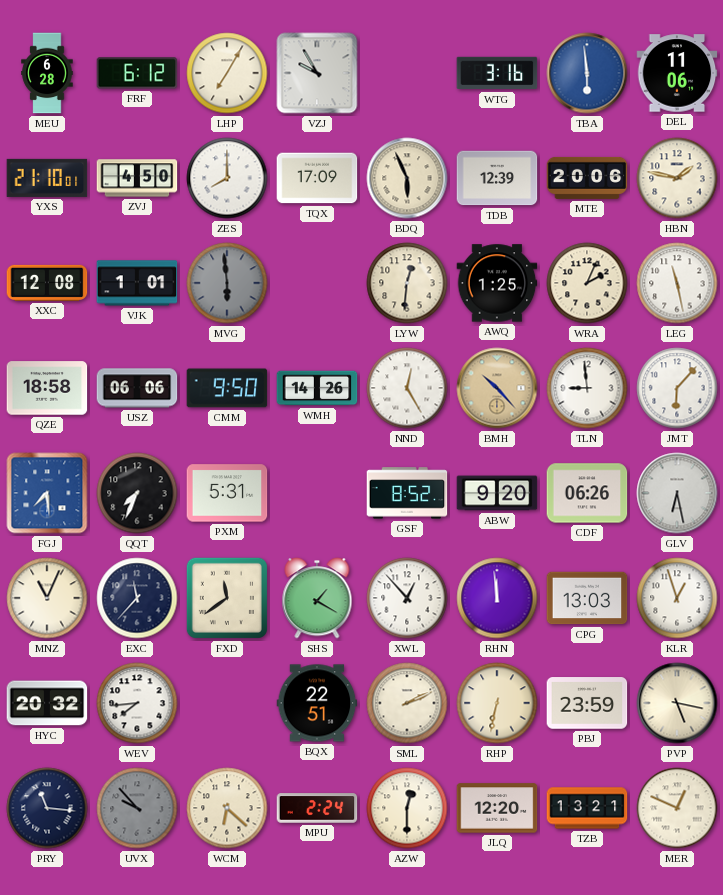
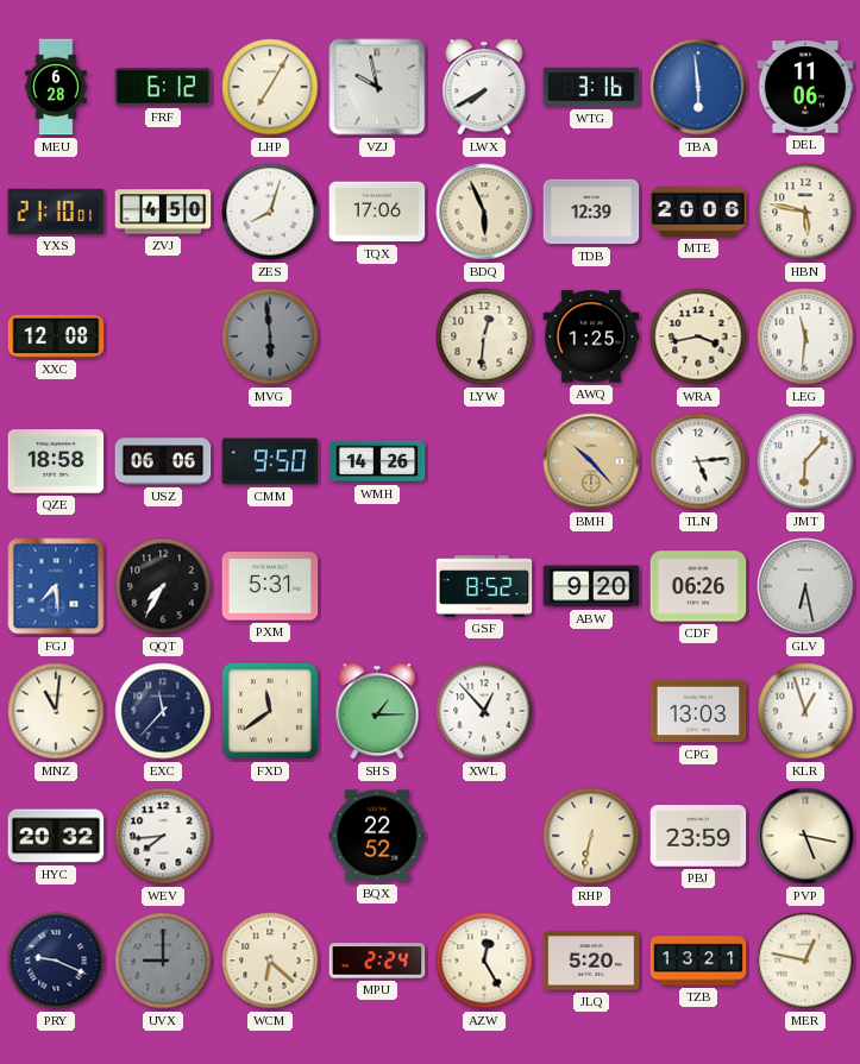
VZJ: 9:55 -> 9:58 (377, 87)
LWX: none -> 7:40 (484, 87)
ZES: 8:00 -> 8:03 (270, 212)
TQX: 17:09 -> 17:06 (377, 212)
HBN: 1:47 -> 5:47 (805, 212)
VJK: 1:01 -> none (137, 283)
WRA: 2:04 -> 3:43 (698, 336)
LEG: 11:28 -> 11:31 (805, 336)
NND: 12:25 -> none (407, 388)
TLN: 8:59 -> 5:14 (698, 461)
QQT: 7:34 -> 7:35 (163, 586)
MNZ: 11:04 -> 11:01 (56, 711)
SHS: 1:20 -> 1:15 (377, 711)
RHN: 11:59 -> none (497, 598)
BQX: 22:51 -> 22:52 (377, 836)
SML: 2:11 -> none (407, 703)
PRY: 11:16 -> 9:19 (56, 961)
UVX: 9:53 -> 9:00 (163, 961)
AZW: 12:30 -> 12:25 (484, 961)
JLQ: 12:20 -> 5:20 (591, 961)
MER: 12:49 -> 12:47 (805, 961)
